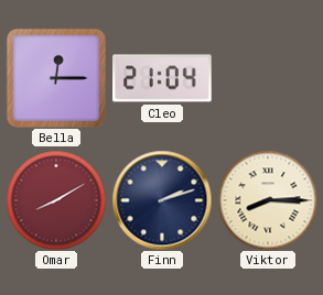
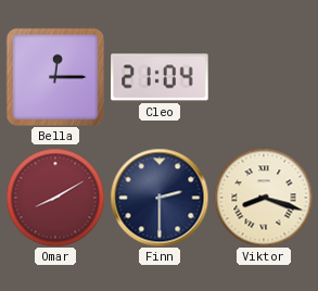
Finn: 2:12 -> 2:30 (160, 198)
Viktor: 8:15 -> 8:18 (264, 198)
